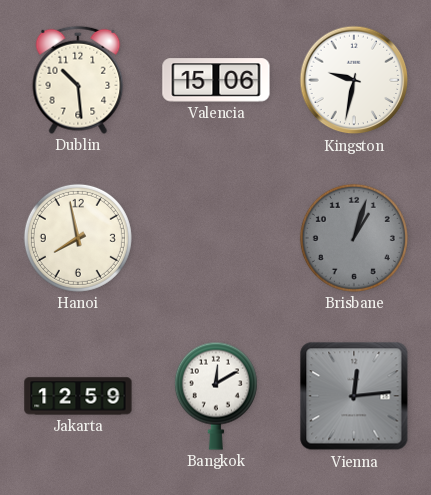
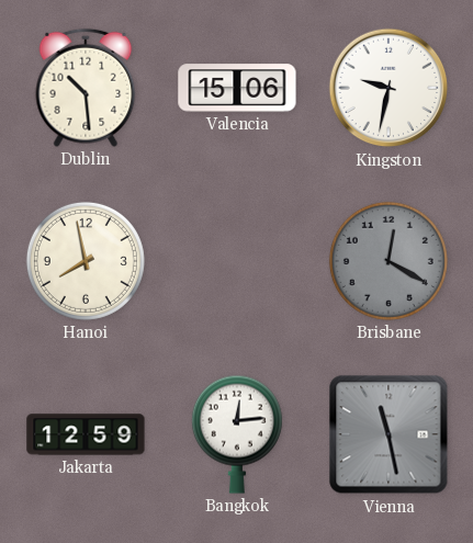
Brisbane: 1:03 -> 12:20 (388, 261)
Bangkok: 12:10 -> 12:14 (237, 434)
Vienna: 12:14 -> 11:28 (388, 434)
